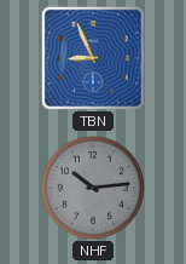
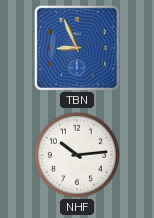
NHF dial: grey -> white (77, 155)
